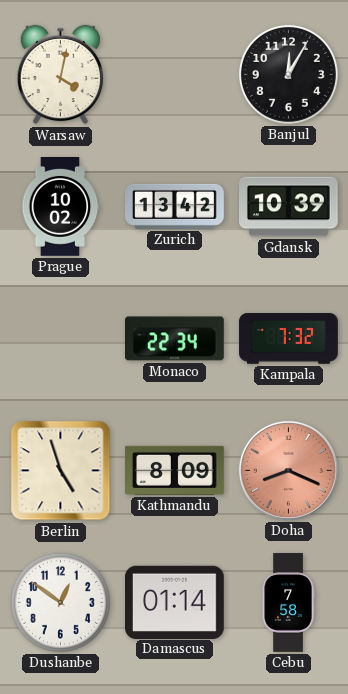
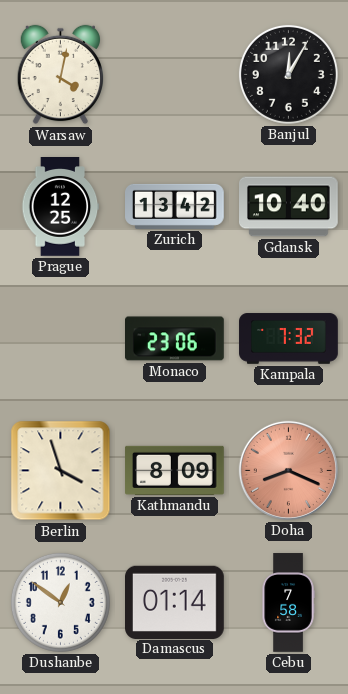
Prague: 10:02 -> 12:25 (60, 207)
Gdansk: 10:39 -> 10:40 (289, 207)
Monaco: 22:34 -> 23:06 (175, 339)
Berlin: 4:57 -> 3:57 (61, 471)
